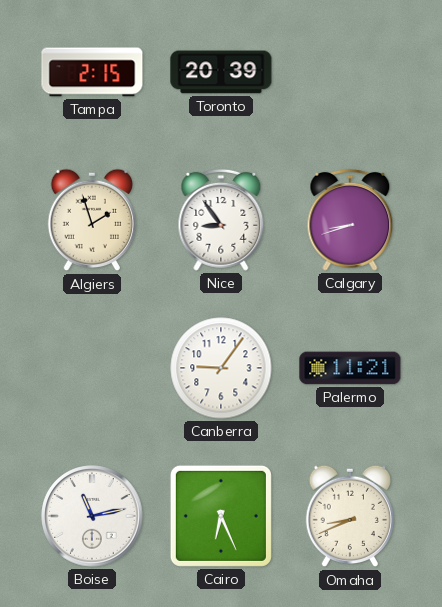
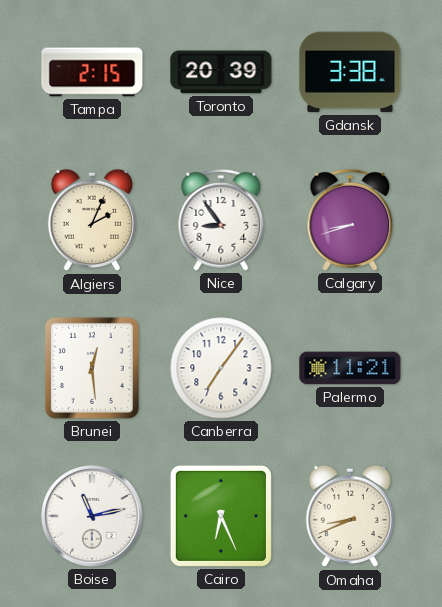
Gdansk: none -> 3:38 (350, 72)
Algiers: 1:57 -> 2:04 (91, 220)
Brunei: none -> 12:29 (92, 368)
Canberra: 9:06 -> 7:06 (221, 368)
